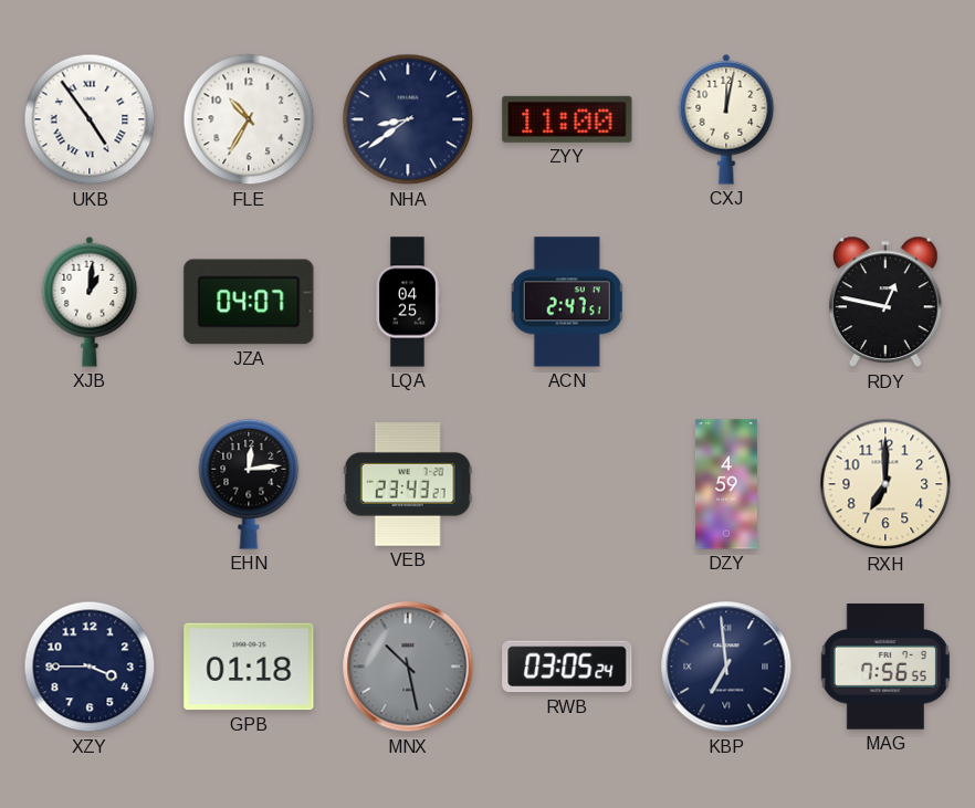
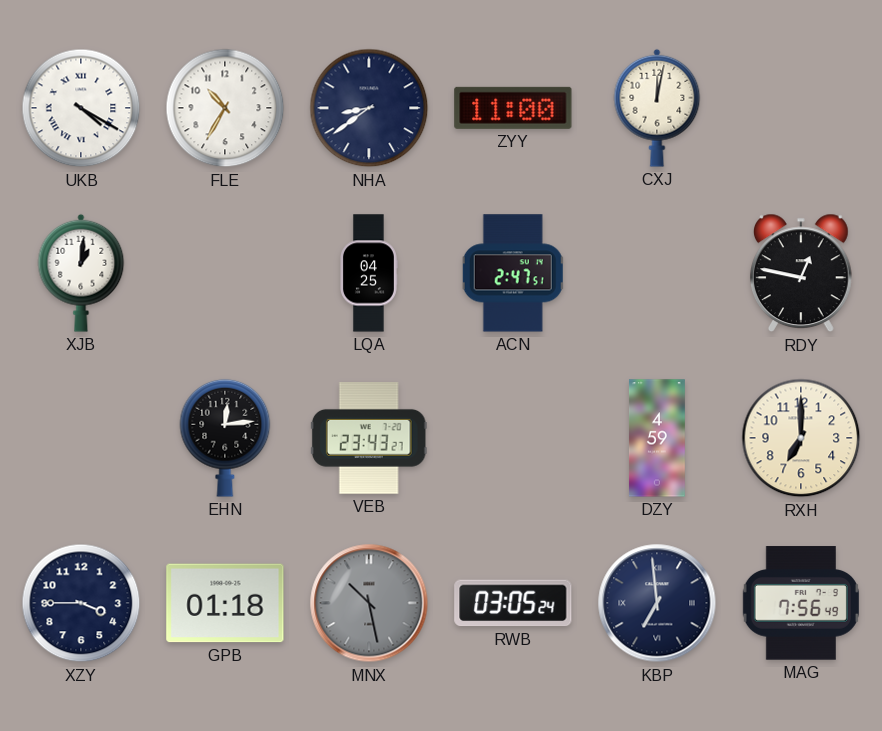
UKB: 4:54 -> 4:20 (81, 108)
JZA: 04:07 -> none (249, 302)
MAG: 7:56:55 -> 7:56:49 (801, 603)
